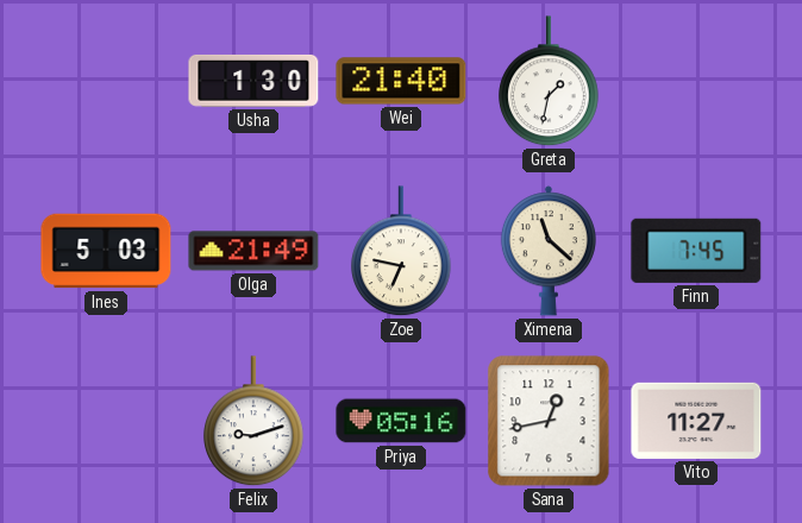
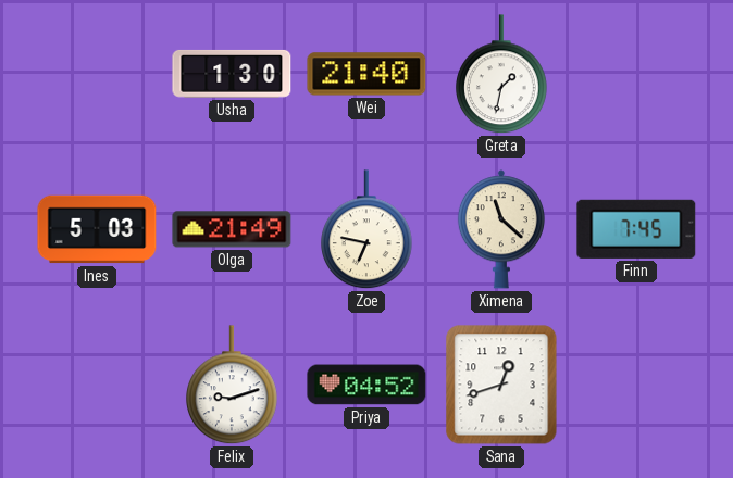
Priya: 05:16 -> 04:52 (366, 385)
Sana: 12:43 -> 12:42 (501, 385)
Vito: 11:27 -> none (696, 421)
